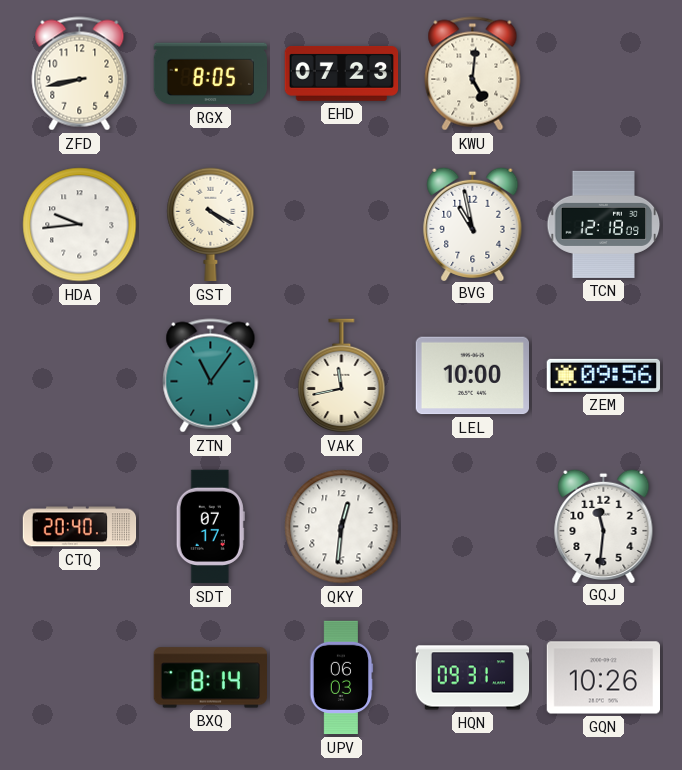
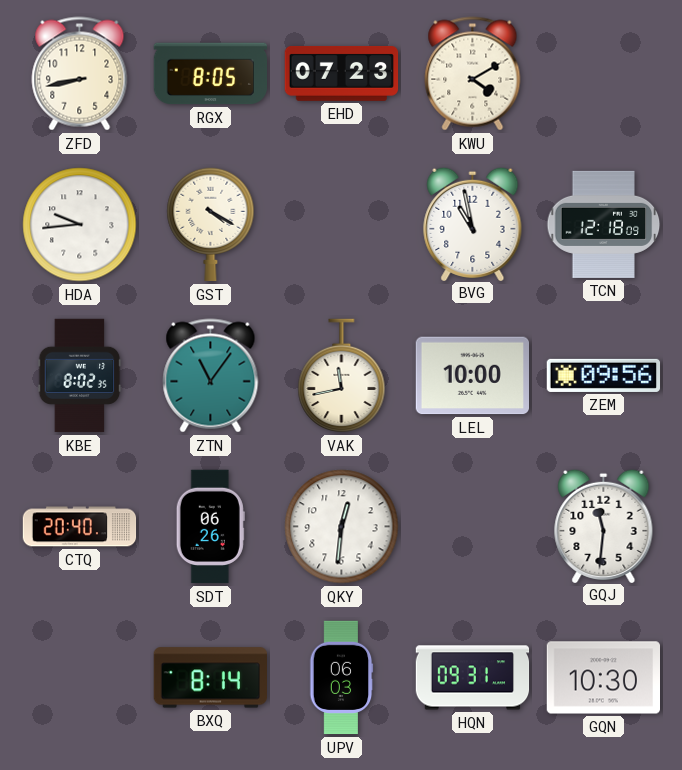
KWU: 5:01 -> 4:10 (473, 74)
KBE: none -> 8:02 (80, 376)
SDT: 07:17 -> 06:26 (210, 527)
GQN: 10:26 -> 10:30 (604, 678)
